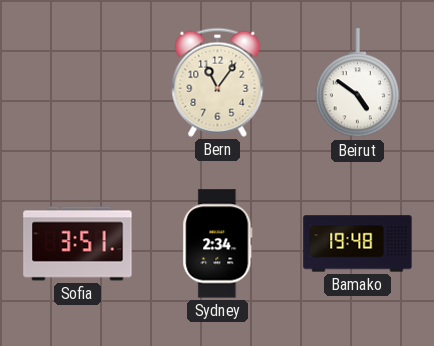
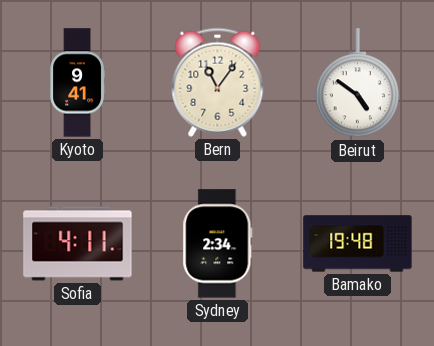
Kyoto: none -> 9:41 (77, 83)
Sofia: 3:51 -> 4:11 (78, 244)
